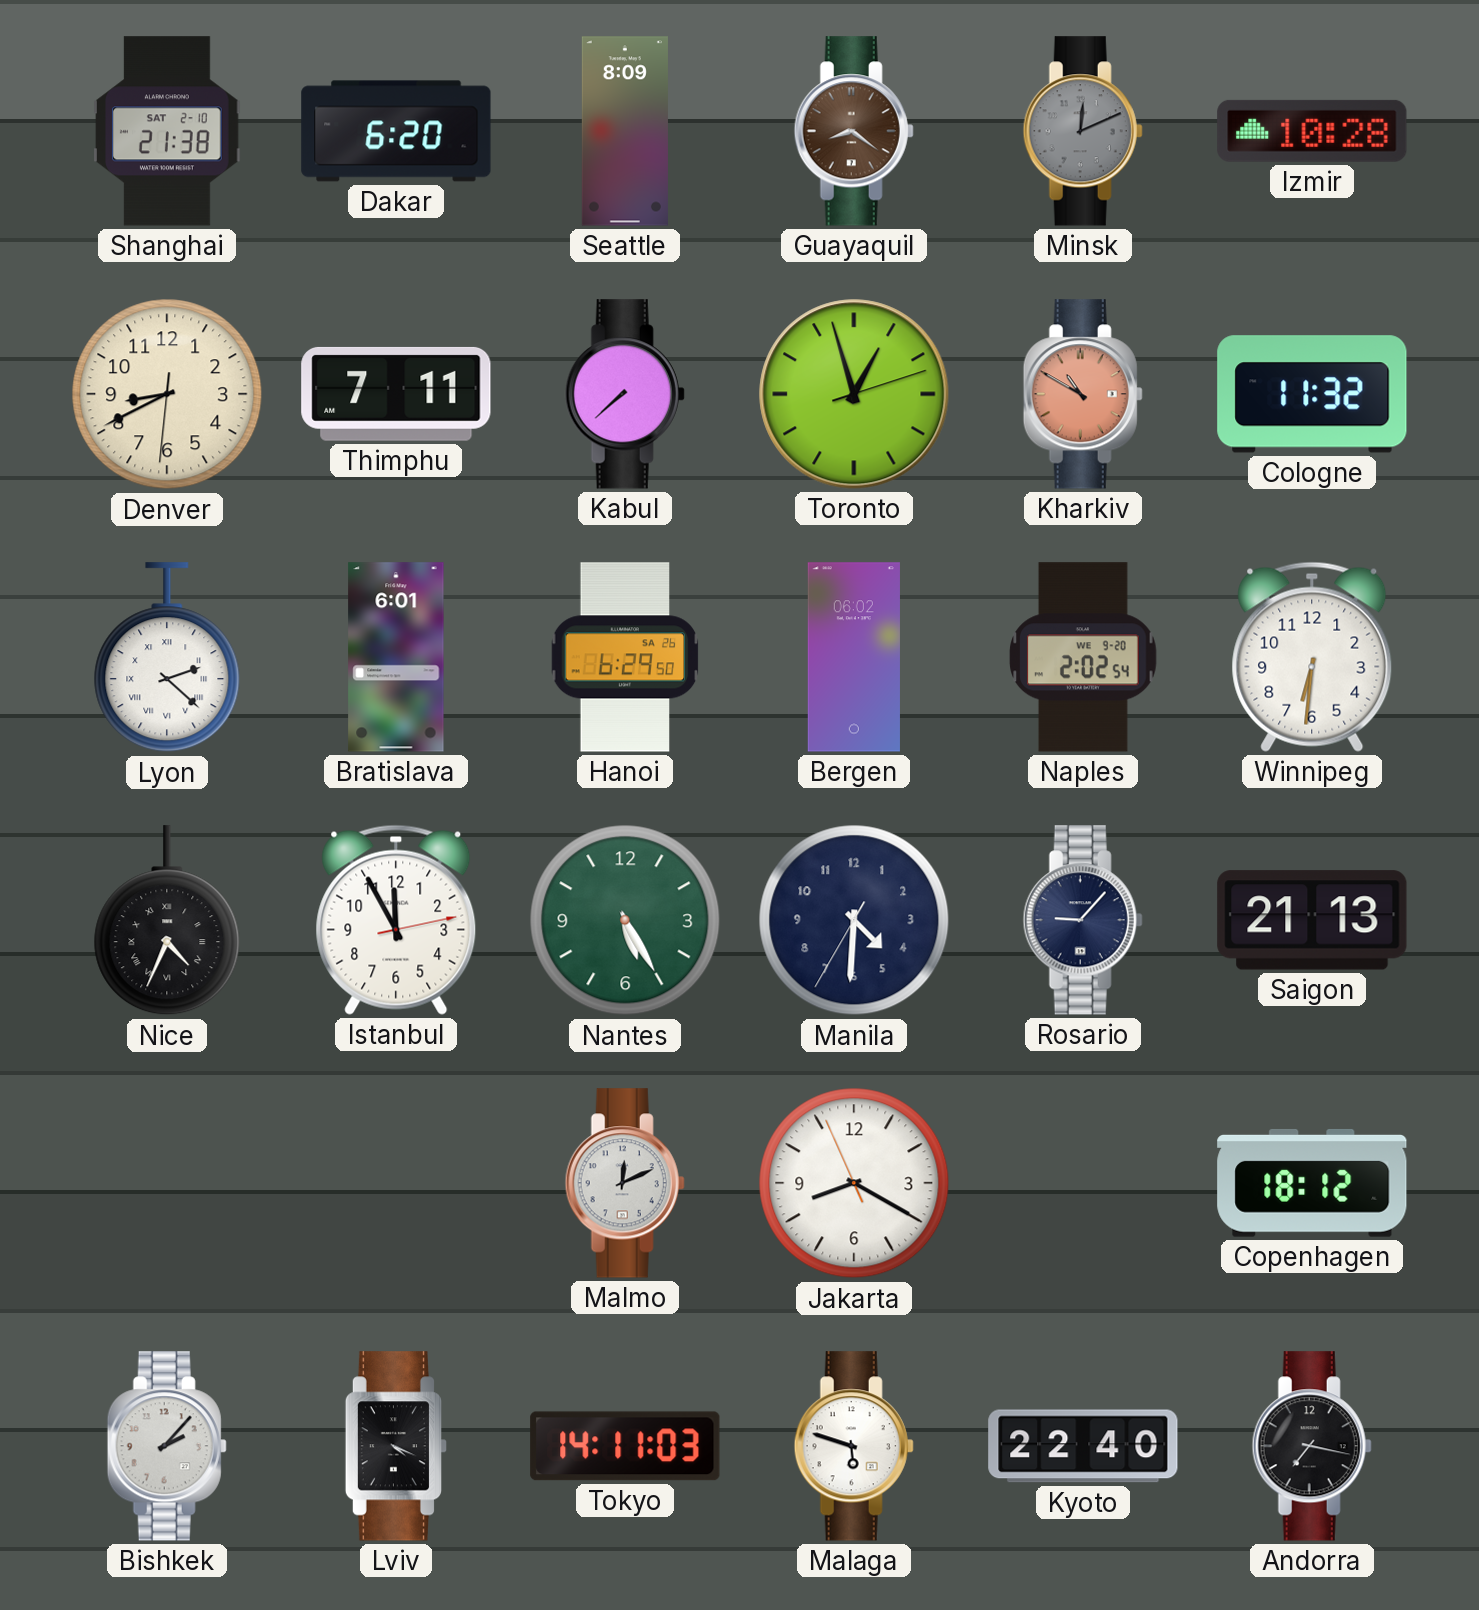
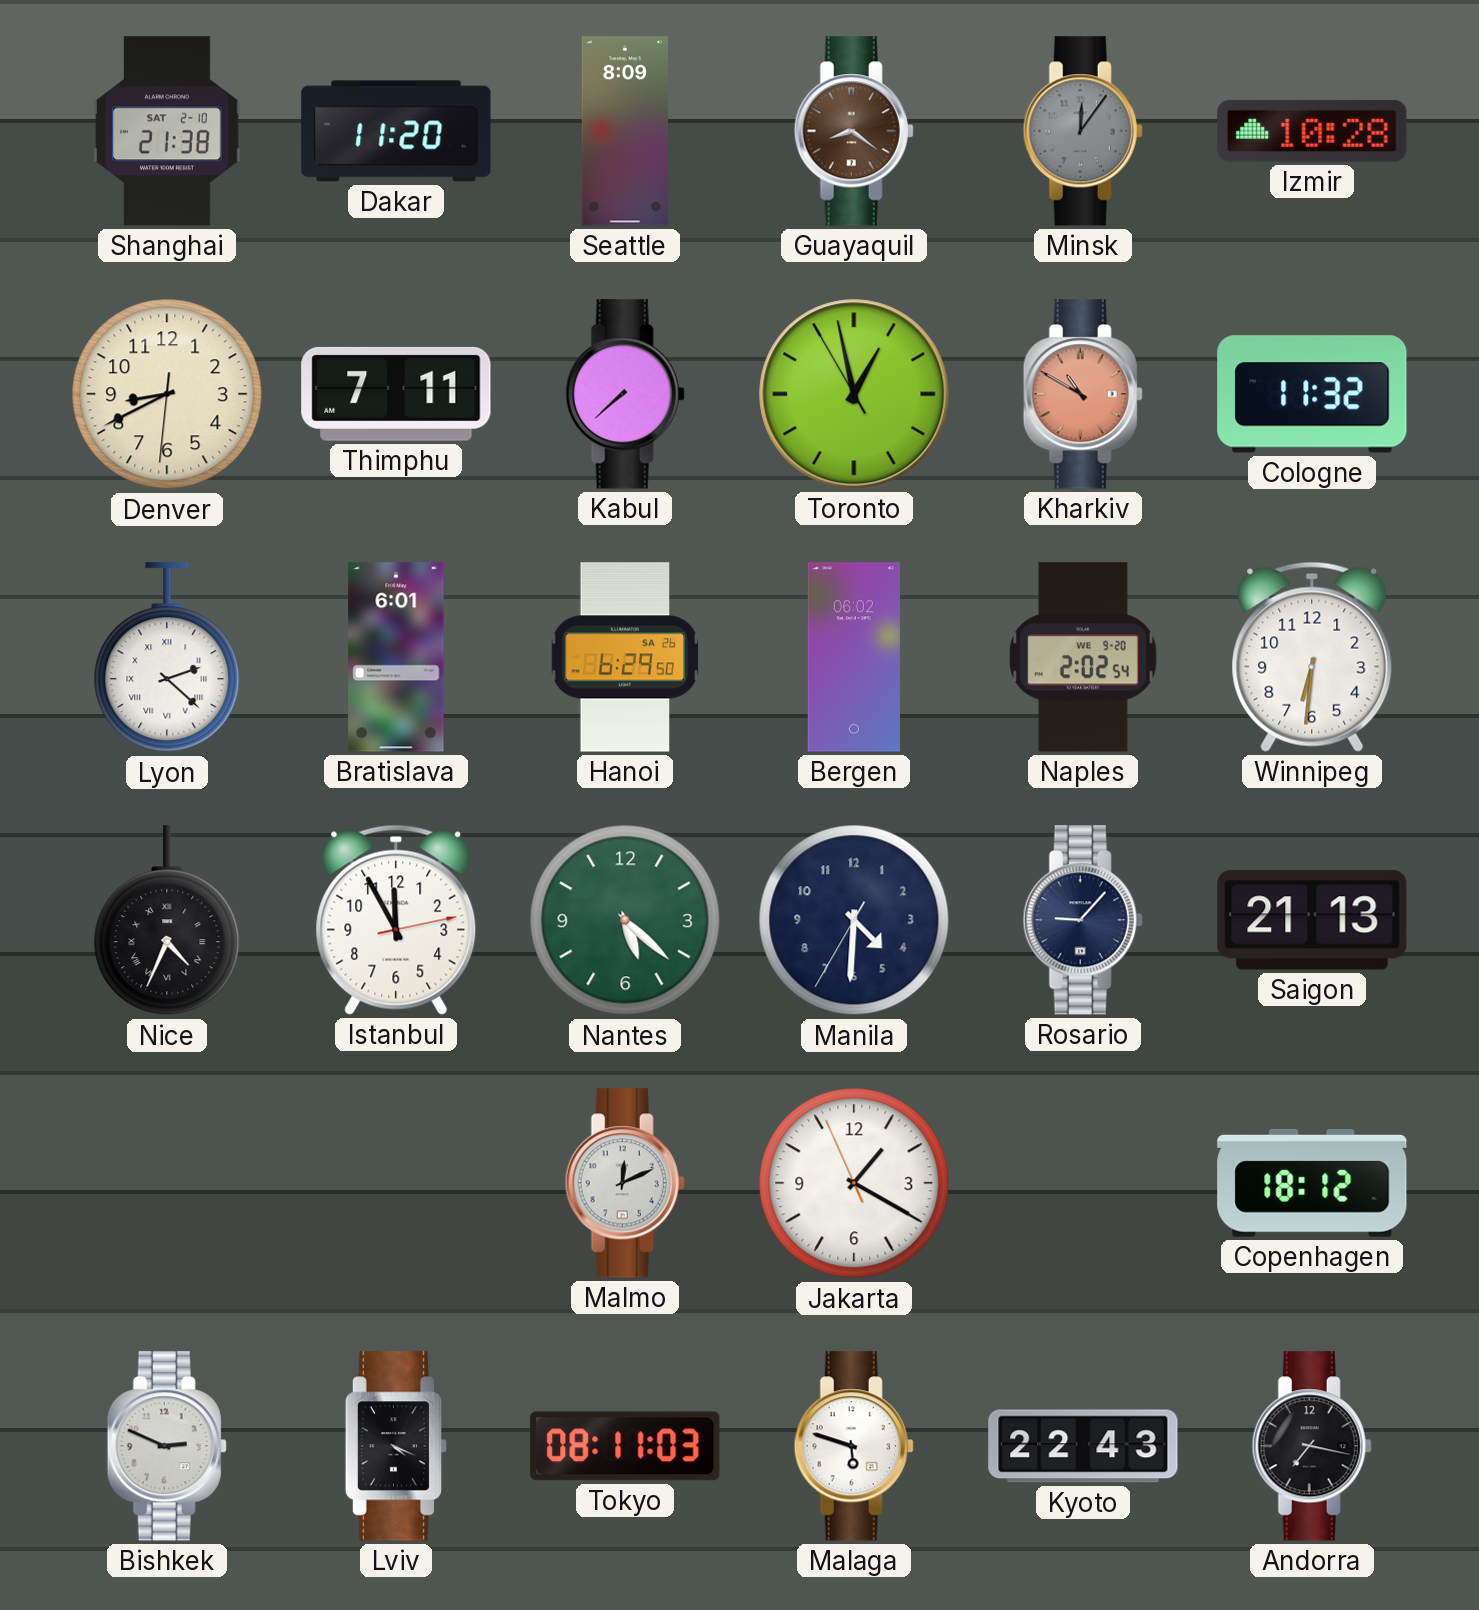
Dakar: 6:20 -> 11:20 (396, 131)
Minsk: 12:11 -> 12:06 (1083, 131)
Toronto: 12:57:12 -> 12:57:55 (854, 394)
Nantes: 5:25 -> 5:22 (625, 920)
Jakarta: 8:19 -> 1:19 (854, 1183)
Bishkek: 2:07 -> 2:49 (167, 1446)
Tokyo: 14:11 -> 08:11 (625, 1446)
Kyoto: 22:40 -> 22:43 (1083, 1446)
